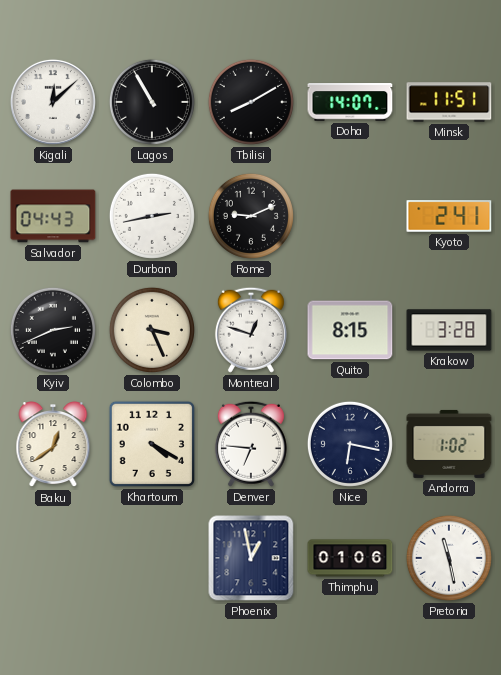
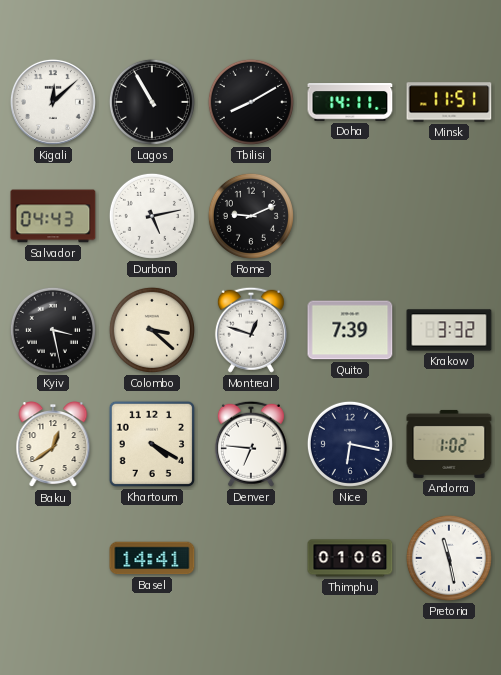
Doha: 14:07 -> 14:11 (350, 102)
Durban: 2:43 -> 5:13 (152, 216)
Kyoto: 2:41 -> none (449, 216)
Kyiv: 2:41 -> 3:28 (53, 330)
Colombo: 3:26 -> 3:22 (152, 330)
Quito: 8:15 -> 7:39 (350, 330)
Krakow: 3:28 -> 3:32 (449, 330)
Basel: none -> 14:41 (152, 558)
Phoenix: 12:58 -> none (251, 558)
